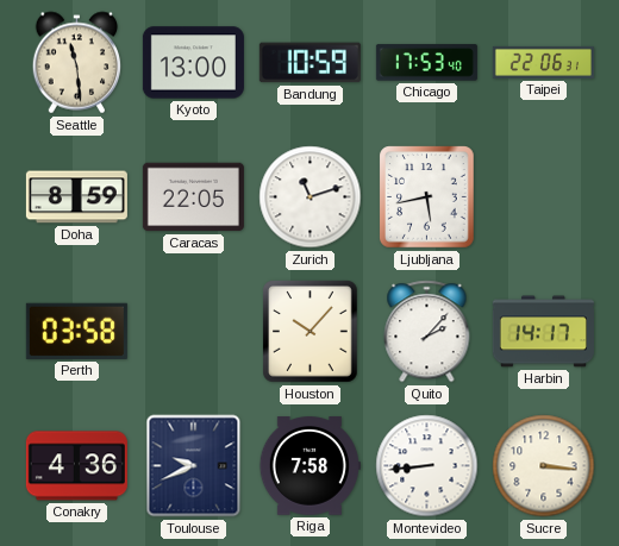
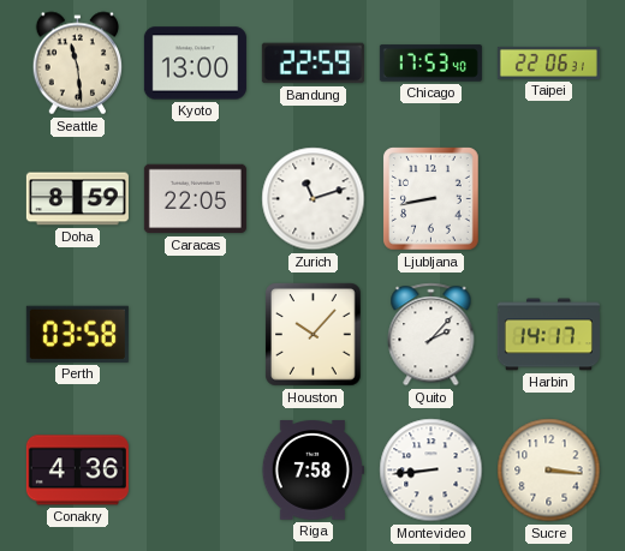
Bandung: 10:59 -> 22:59 (312, 64)
Ljubljana: 5:43 -> 8:43 (431, 199)
Toulouse: 9:41 -> none (194, 466)
